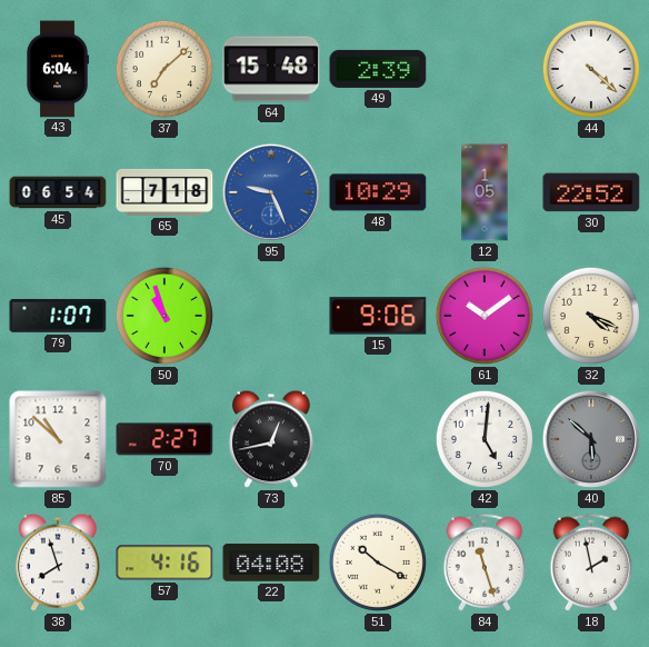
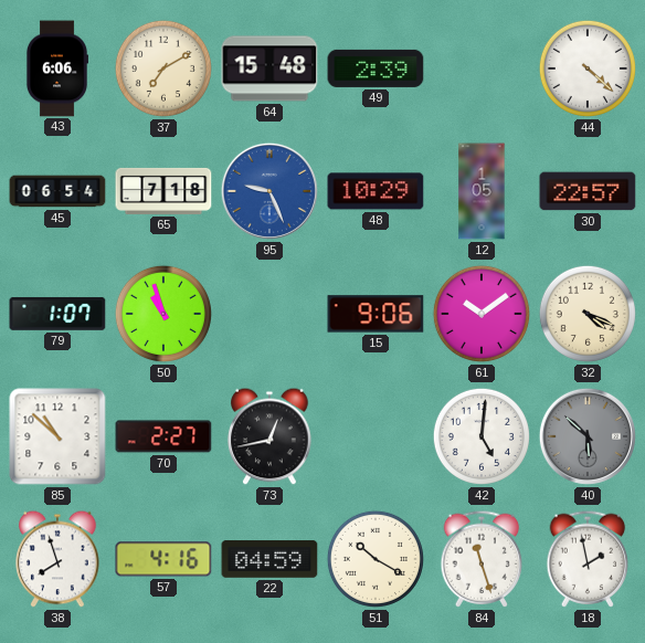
43: 6:04 -> 6:06 (56, 68)
37: 7:08 -> 7:10 (163, 68)
30: 22:52 -> 22:57 (588, 191)
22: 04:08 -> 04:59 (269, 559)
